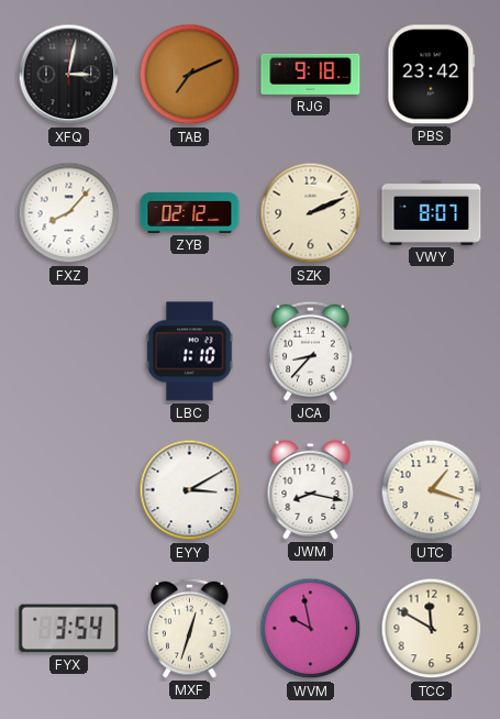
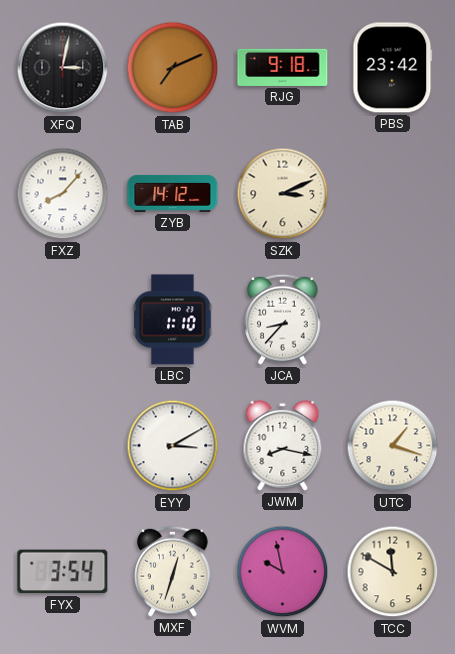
ZYB: 02:12 -> 14:12 (173, 193)
SZK: 2:11 -> 3:11 (283, 194)
VWY: 8:07 -> none (432, 212)
